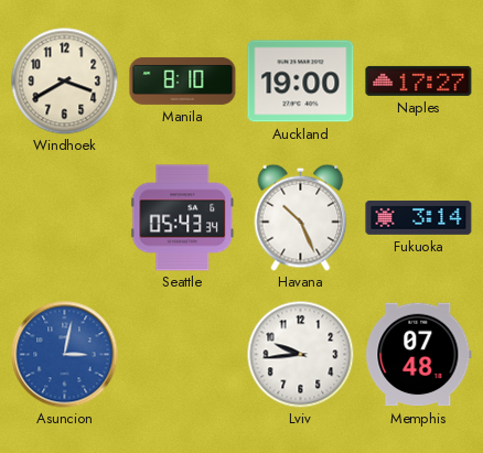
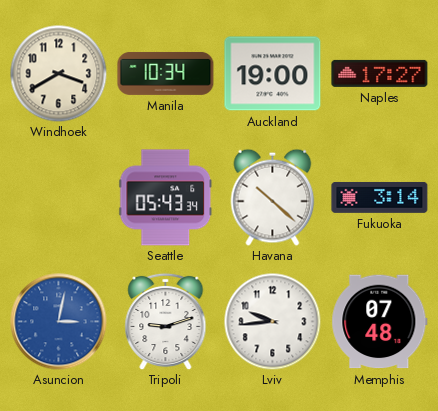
Manila: 8:10 -> 10:34 (166, 73)
Havana: 10:26 -> 10:22 (273, 197)
Tripoli: none -> 9:12 (166, 321)
